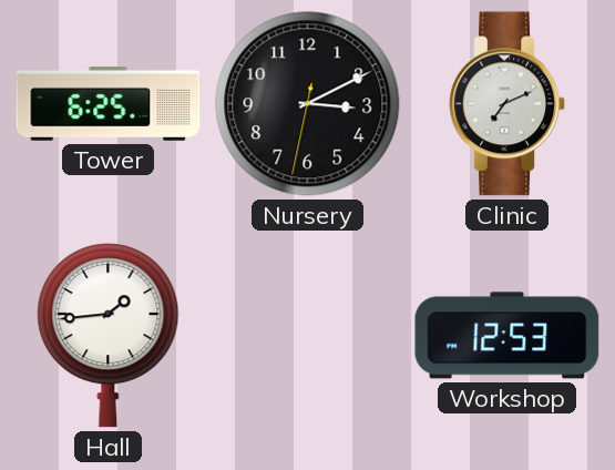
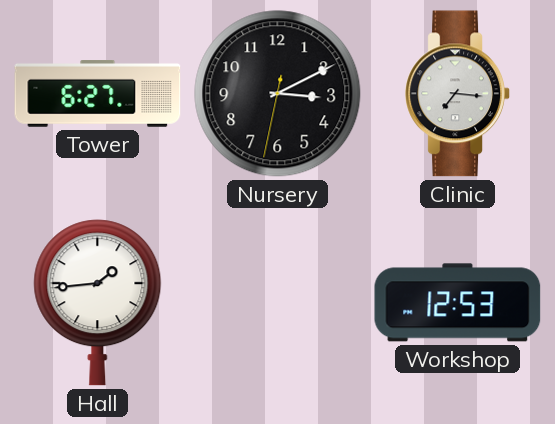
Tower: 6:25 -> 6:27 (98, 94)
Clinic: 7:11 -> 7:16 (458, 94)
